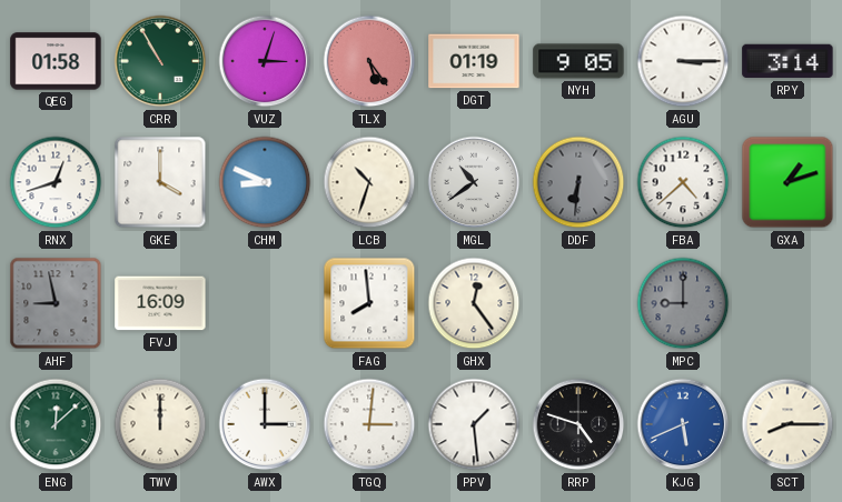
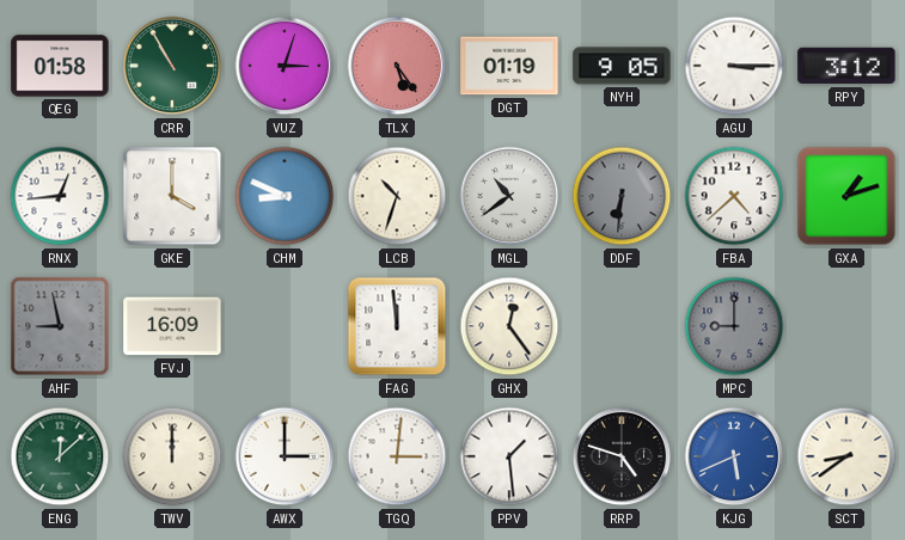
RPY: 3:14 -> 3:12 (846, 66)
RNX: 12:42 -> 12:44 (60, 196)
FAG: 7:59 -> 11:59 (397, 326)
SCT: 8:15 -> 8:39 (846, 456)
